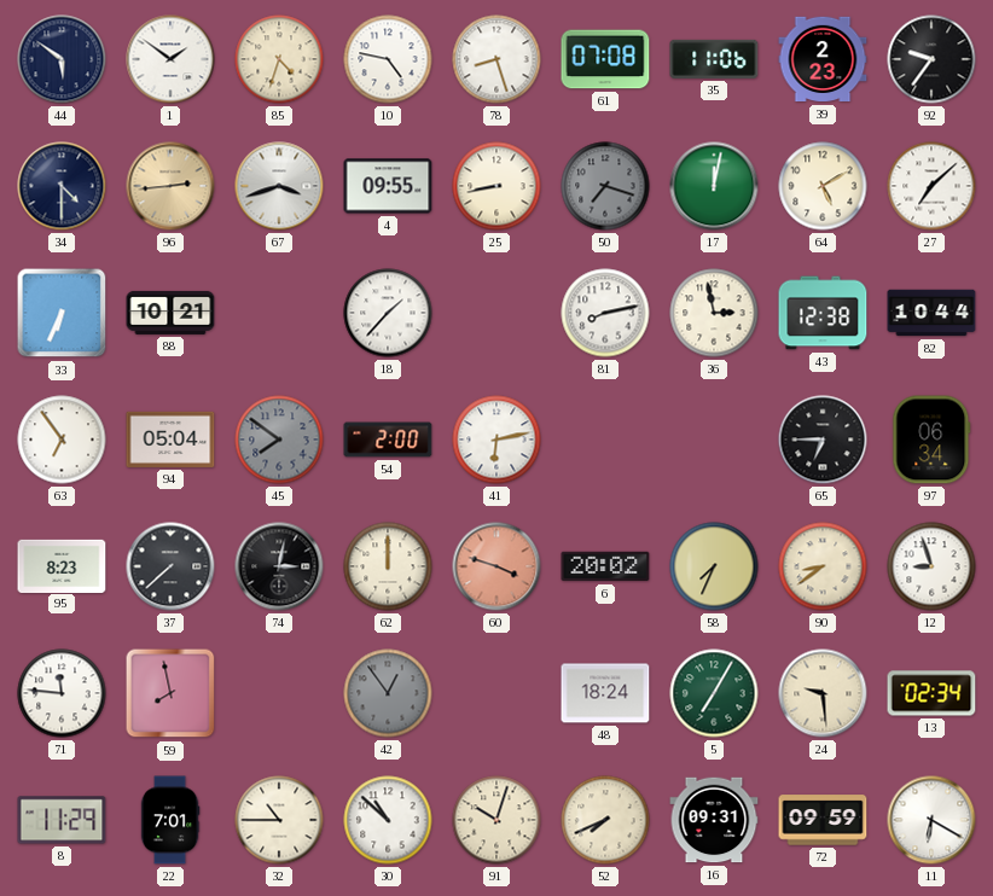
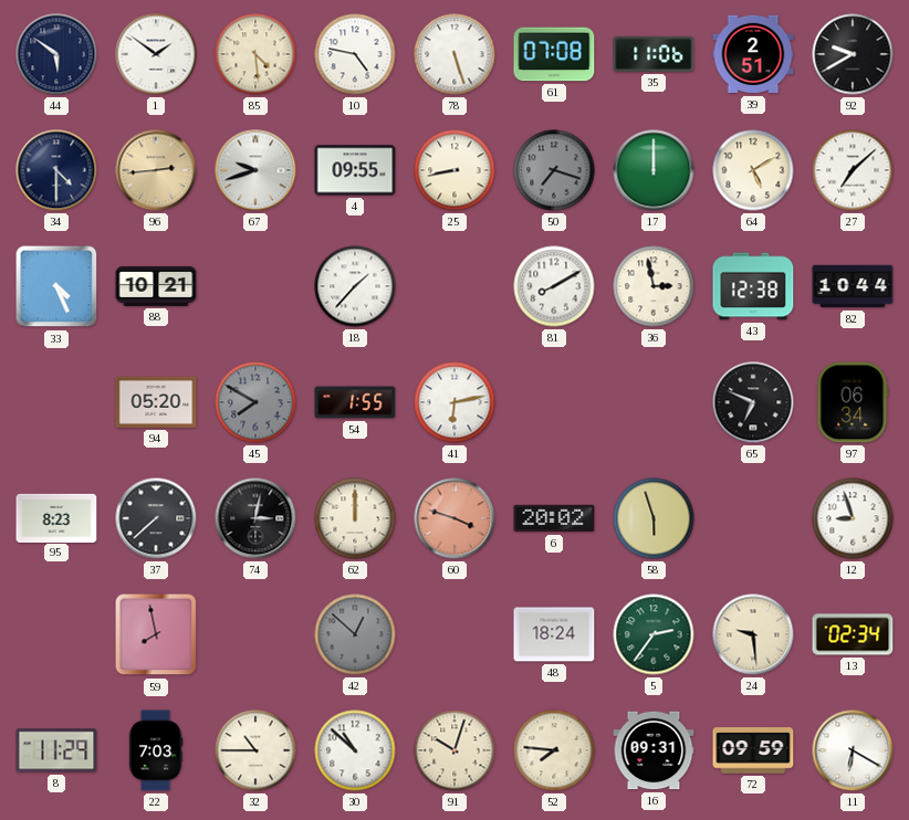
85: 4:33 -> 4:29 (255, 54)
78: 8:27 -> 5:27 (454, 54)
39: 2:23 -> 2:51 (753, 54)
92: 9:36 -> 9:40 (853, 54)
67: 3:42 -> 9:42 (255, 170)
17: 12:02 -> 12:00 (654, 170)
33: 6:34 -> 4:26 (56, 286)
81: 8:13 -> 8:10 (554, 286)
63: 6:54 -> none (62, 440)
94: 05:04 -> 05:20 (156, 402)
45: 7:51 -> 7:50 (255, 402)
54: 2:00 -> 1:55 (355, 402)
65: 6:45 -> 6:49 (753, 402)
58: 7:34 -> 5:57 (654, 518)
90: 8:39 -> none (823, 566)
71: 11:46 -> none (62, 693)
42: 12:54 -> 12:52 (355, 634)
5: 7:05 -> 2:36 (654, 634)
22: 7:01 -> 7:03 (156, 750)
52: 7:41 -> 7:46 (554, 750)
